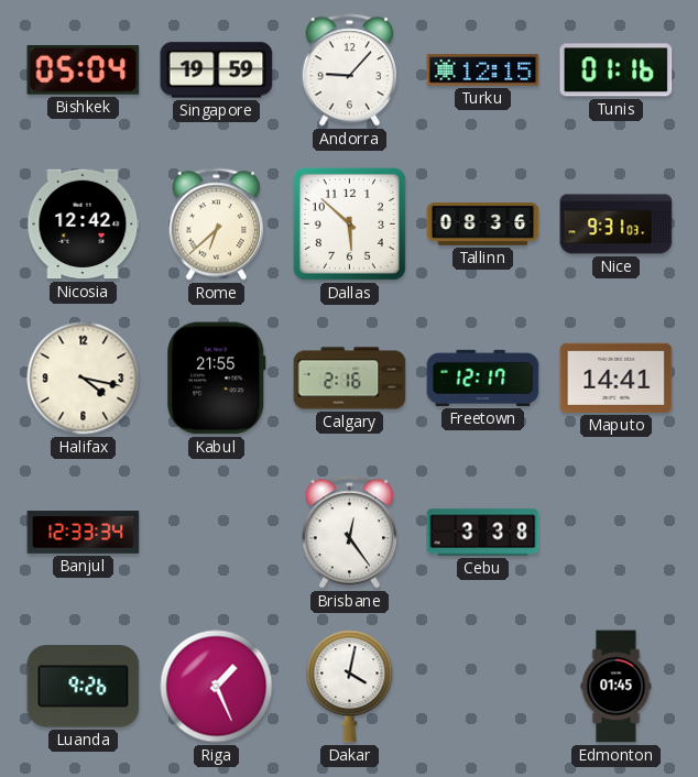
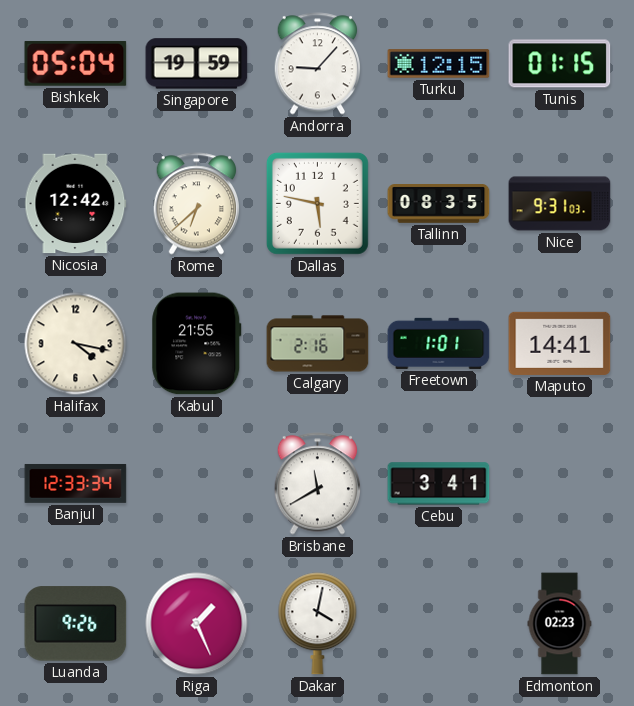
Tunis: 01:16 -> 01:15 (560, 64)
Dallas: 5:52 -> 5:47 (317, 203)
Tallinn: 08:36 -> 08:35 (439, 204)
Freetown: 12:17 -> 1:01 (439, 343)
Brisbane: 12:24 -> 11:40 (318, 484)
Cebu: 3:38 -> 3:41 (439, 484)
Edmonton: 01:45 -> 02:23 (560, 624)
